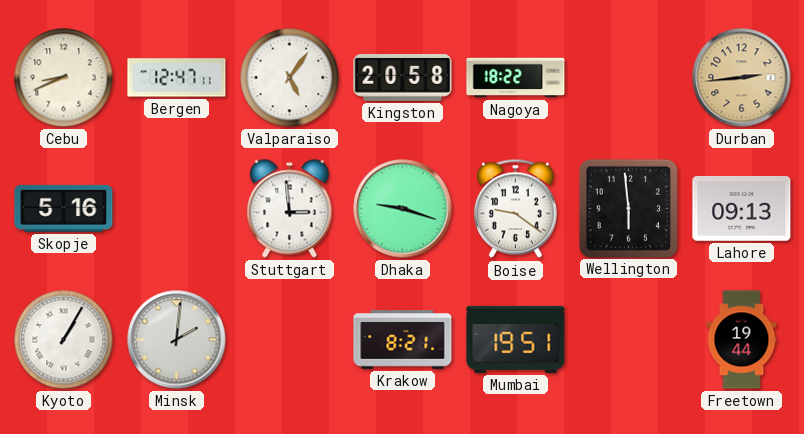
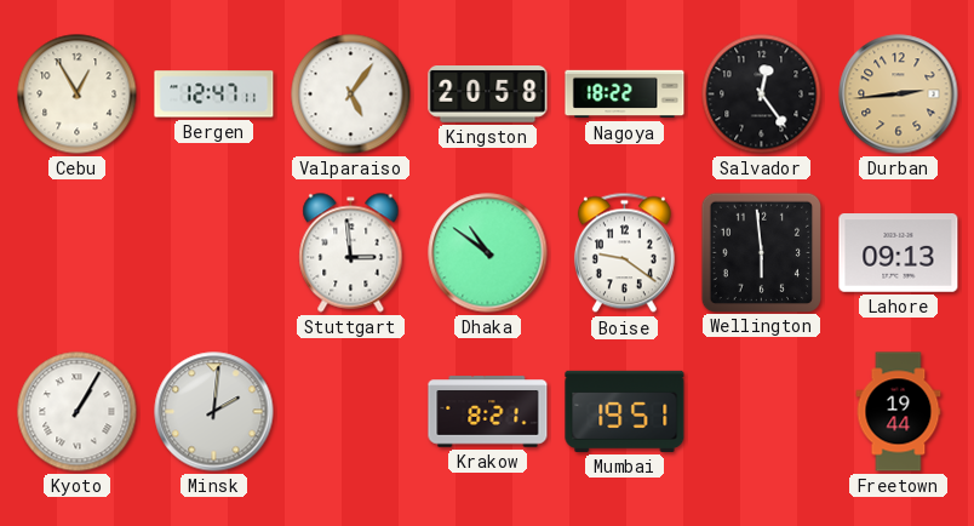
Cebu: 8:41 -> 12:55 (78, 95)
Salvador: none -> 12:24 (762, 95)
Skopje: 5:16 -> none (64, 208)
Dhaka: 9:18 -> 10:51 (488, 253)
